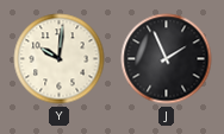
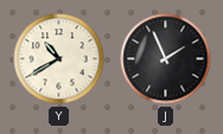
Y: 10:01 -> 10:40 (59, 59)
